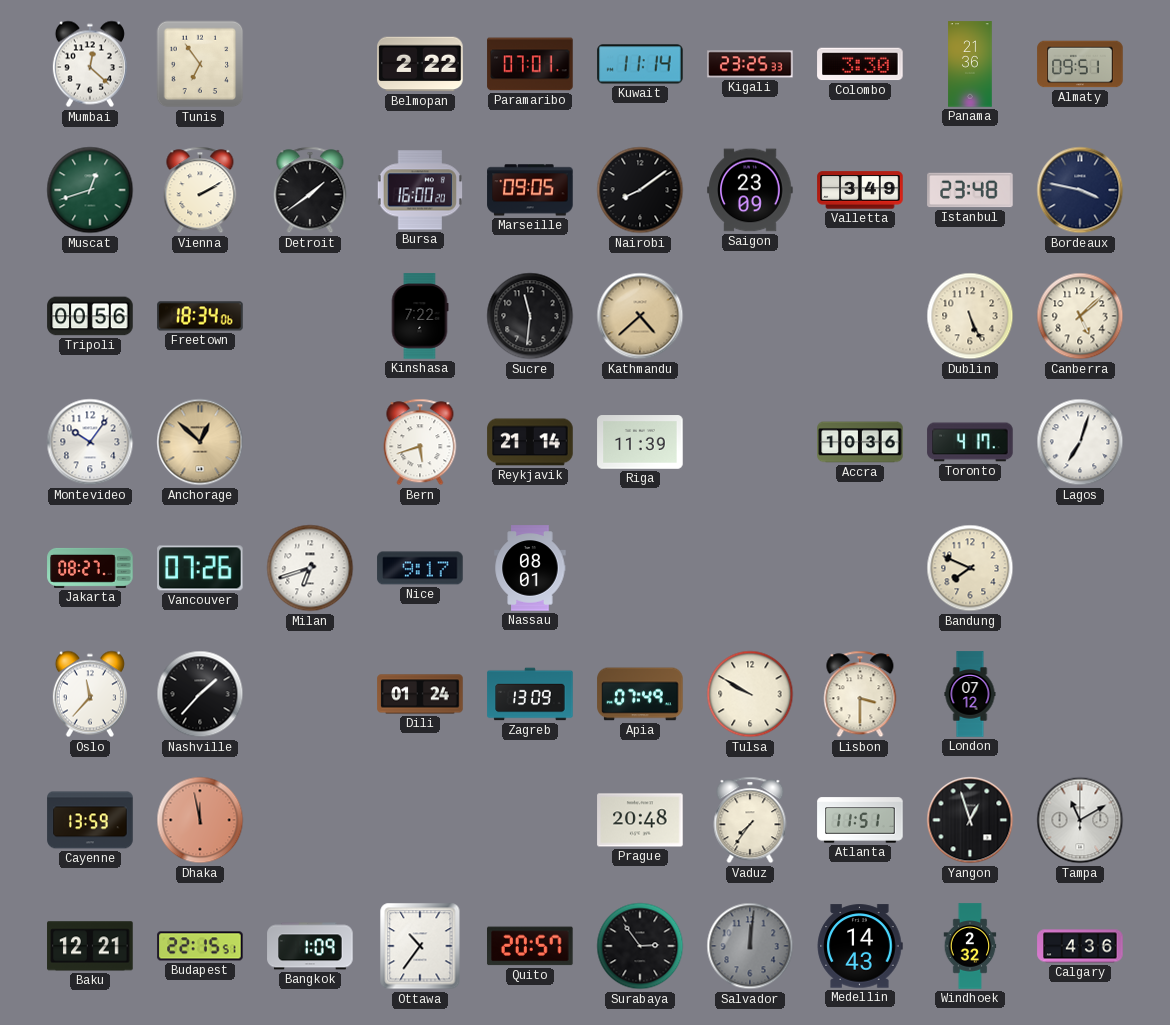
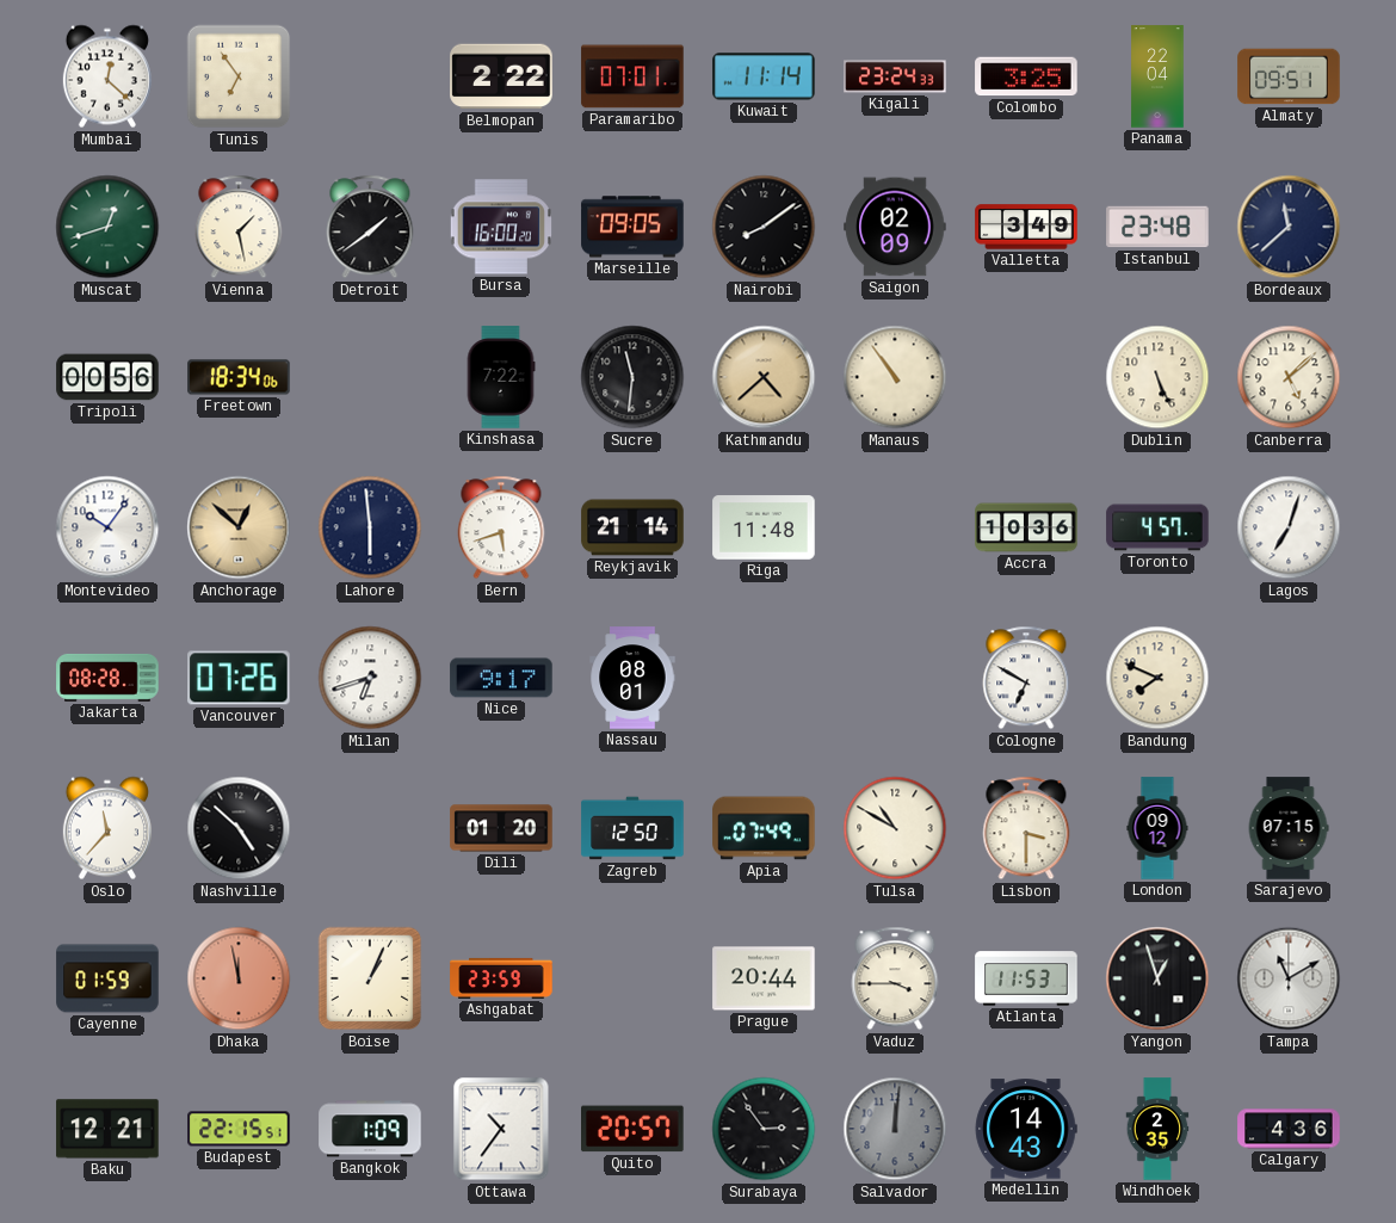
Kigali: 23:25 -> 23:24 (895, 76)
Colombo: 3:30 -> 3:25 (1026, 76)
Panama: 21:36 -> 22:04 (1157, 76)
Vienna: 2:10 -> 1:28 (239, 227)
Saigon: 23:09 -> 02:09 (895, 227)
Bordeaux: 3:47 -> 11:38 (1289, 227)
Manaus: none -> 10:54 (895, 377)
Lahore: none -> 5:59 (370, 527)
Riga: 11:39 -> 11:48 (764, 527)
Toronto: 4:17 -> 4:57 (1157, 527)
Jakarta: 08:27 -> 08:28 (107, 678)
Cologne: none -> 6:50 (1026, 678)
Nashville: 1:37 -> 4:52 (239, 828)
Dili: 01:24 -> 01:20 (501, 828)
Zagreb: 13:09 -> 12:50 (632, 828)
Tulsa: 9:50 -> 10:50 (895, 828)
London: 07:12 -> 09:12 (1157, 828)
Sarajevo: none -> 07:15 (1289, 828)
Cayenne: 13:59 -> 01:59 (107, 978)
Boise: none -> 1:04 (370, 978)
Ashgabat: none -> 23:59 (501, 978)
Prague: 20:48 -> 20:44 (764, 978)
Vaduz: 7:36 -> 3:45 (895, 978)
Atlanta: 11:51 -> 11:53 (1026, 978)
Windhoek: 2:32 -> 2:35 (1157, 1129)
